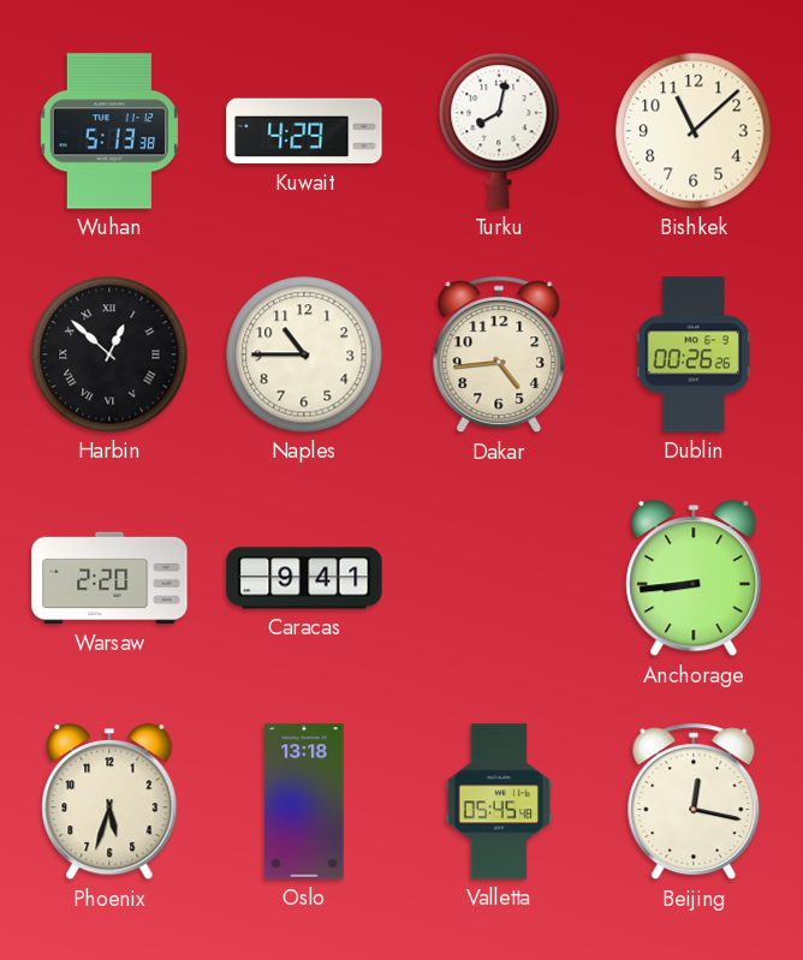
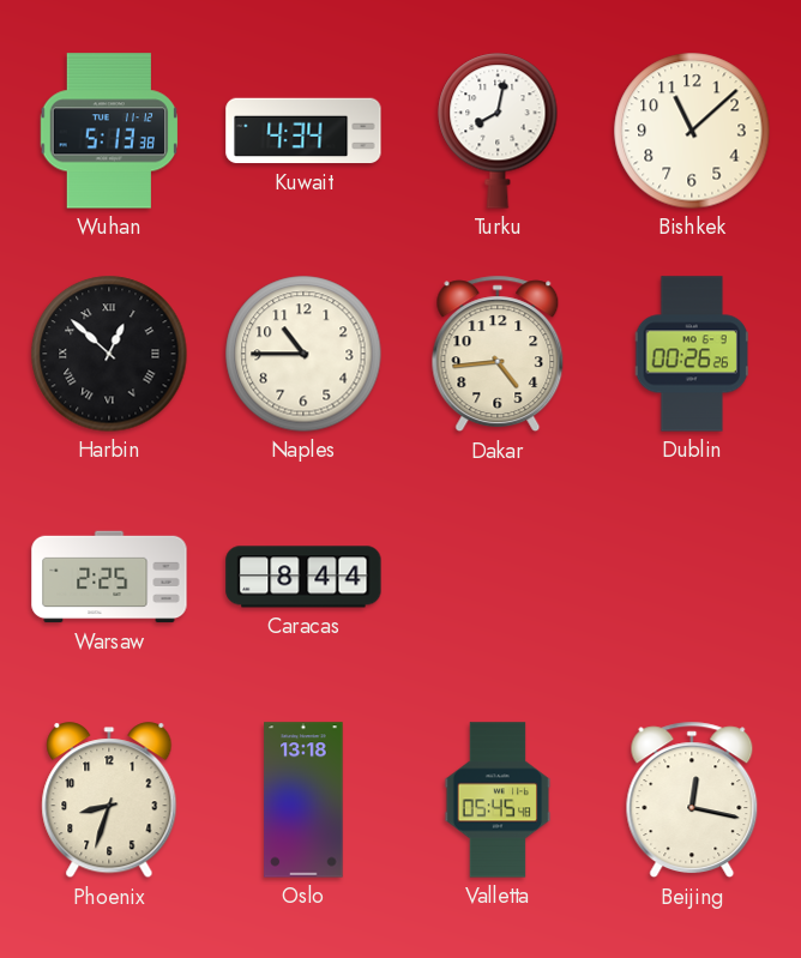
Kuwait: 4:29 -> 4:34 (303, 131)
Warsaw: 2:20 -> 2:25 (109, 577)
Caracas: 9:41 -> 8:44 (303, 577)
Anchorage: 8:44 -> none (694, 579)
Phoenix: 5:33 -> 8:33 (109, 801)
